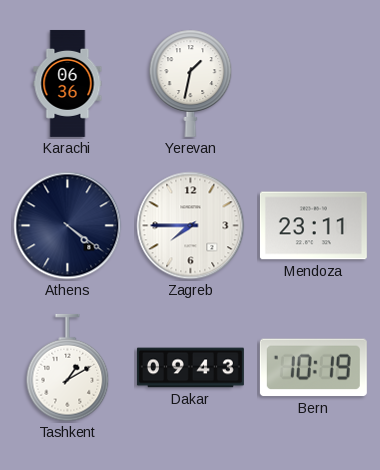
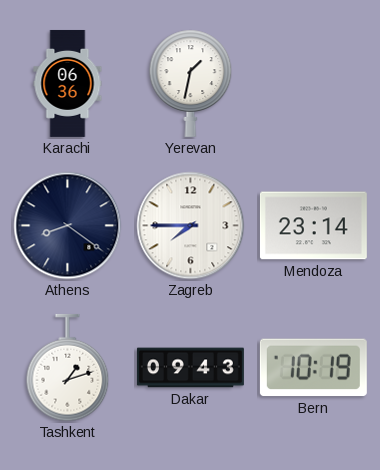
Athens: 4:21 -> 8:21 (68, 226)
Mendoza: 23:11 -> 23:14 (313, 226)
Tashkent: 1:10 -> 1:12 (68, 368)
